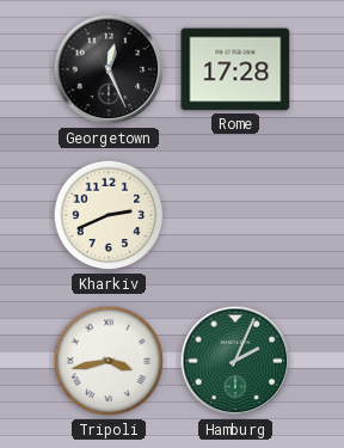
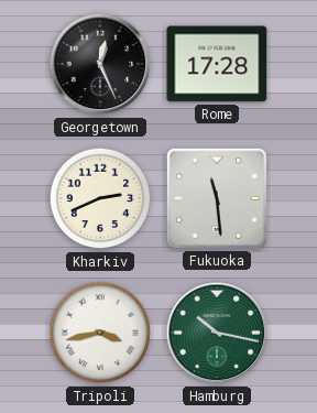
Fukuoka: none -> 11:29 (217, 198)
Hamburg: 2:04 -> 10:17 (217, 333)
